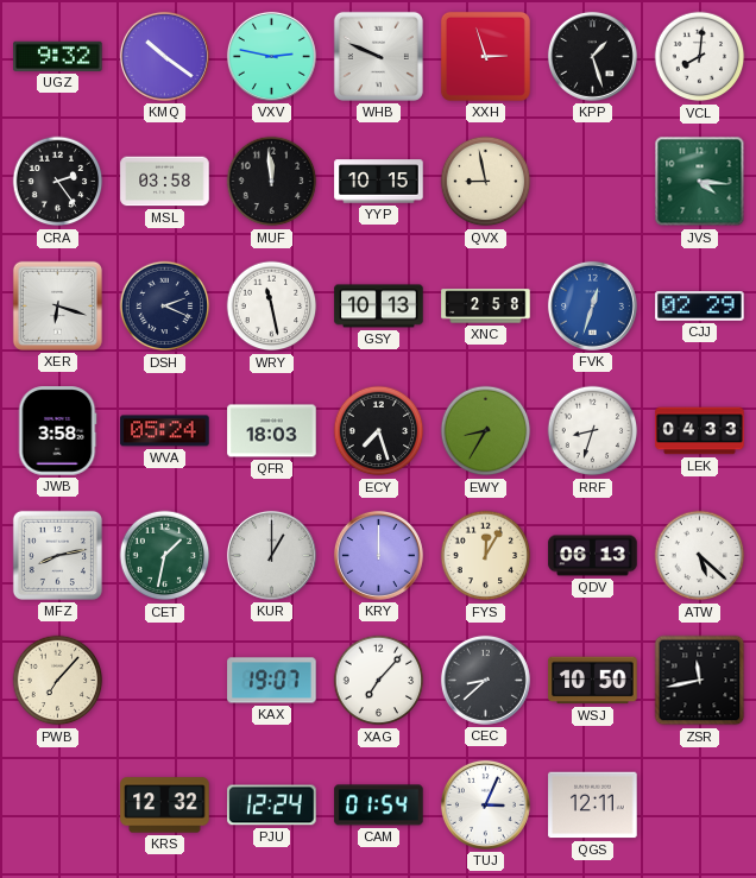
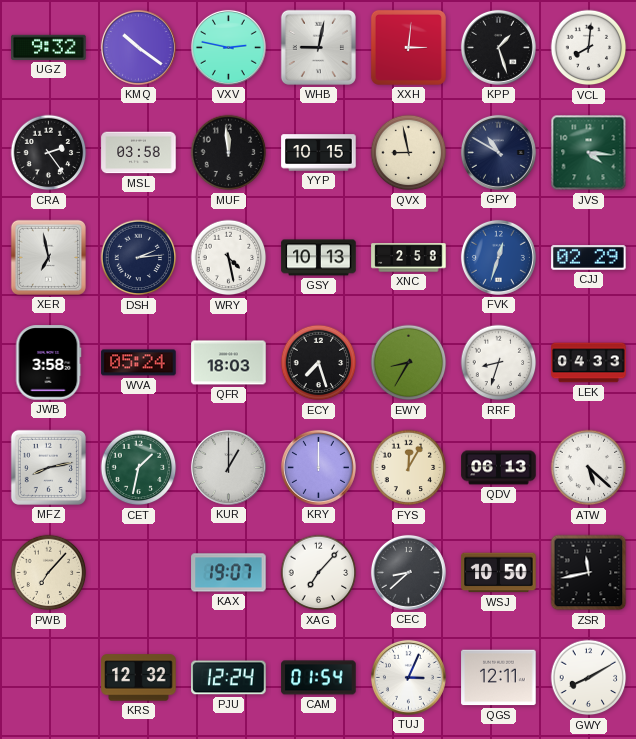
WHB: 9:49 -> 9:02 (318, 47)
XXH: 2:57 -> 3:01 (408, 47)
GPY: none -> 10:50 (498, 152)
XER: 6:18 -> 6:58 (48, 257)
DSH: 2:19 -> 2:14 (139, 258)
WRY: 11:28 -> 4:28 (229, 258)
GWY: none -> 8:10 (589, 678)
